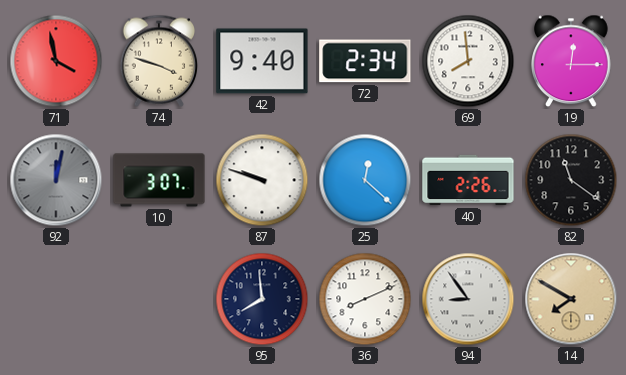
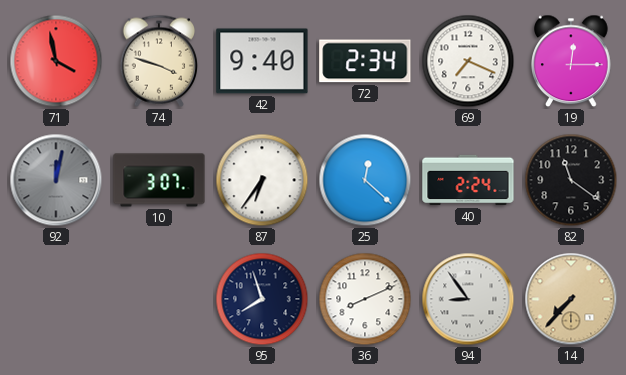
69: 7:59 -> 7:19 (468, 61)
87: 9:48 -> 6:36 (262, 180)
40: 2:26 -> 2:24 (468, 180)
95: 7:59 -> 7:57 (262, 299)
14: 7:50 -> 7:37 (571, 299)
